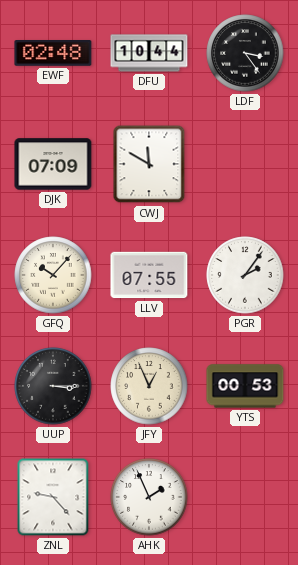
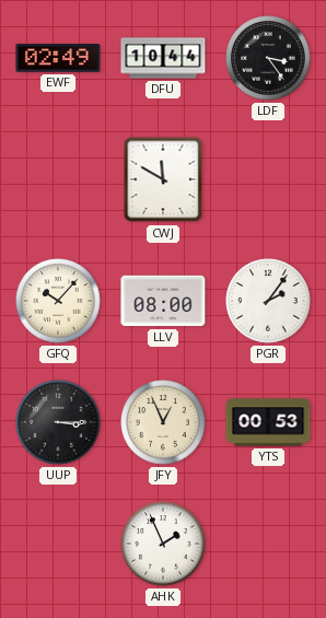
EWF: 02:48 -> 02:49 (58, 59)
DJK: 07:09 -> none (53, 164)
LLV: 07:55 -> 08:00 (163, 301)
ZNL: 9:23 -> none (53, 497)
